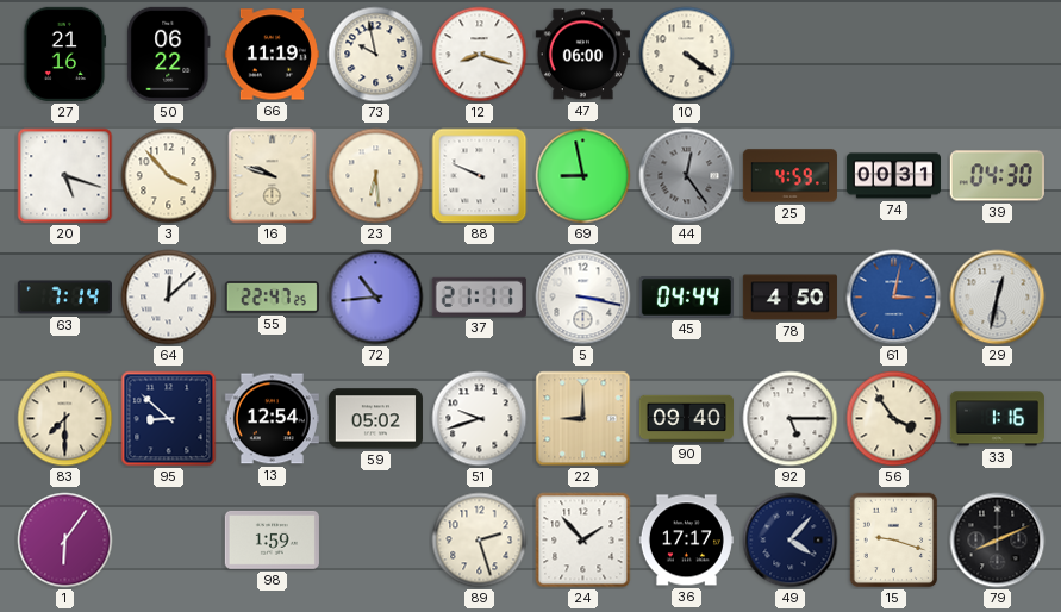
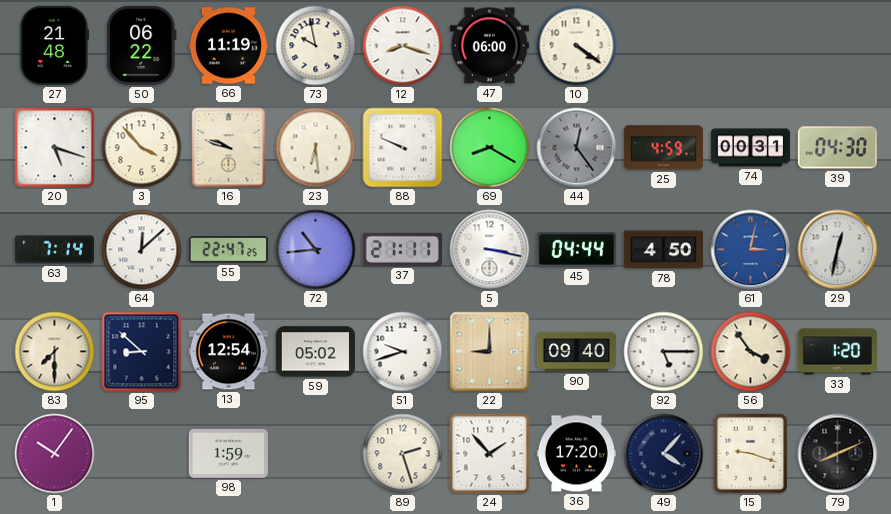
27: 21:16 -> 21:48 (54, 45)
69: 8:58 -> 8:20 (490, 148)
33: 1:16 -> 1:20 (837, 352)
1: 6:06 -> 10:06 (55, 454)
36: 17:17 -> 17:20 (576, 454)
